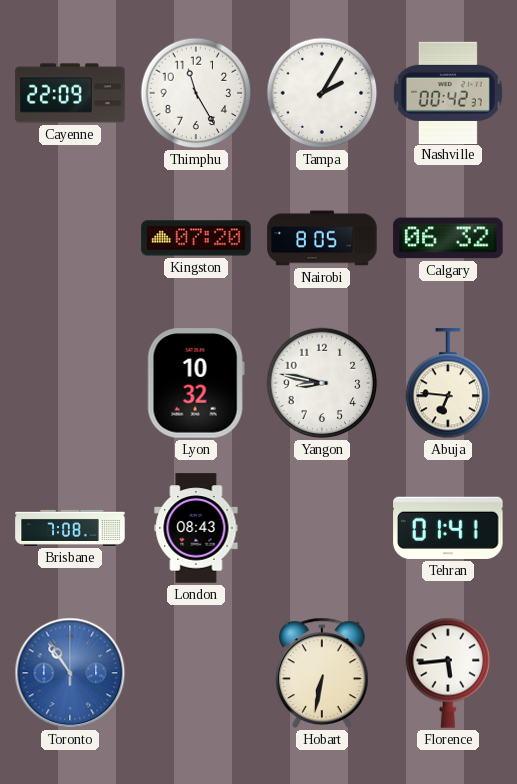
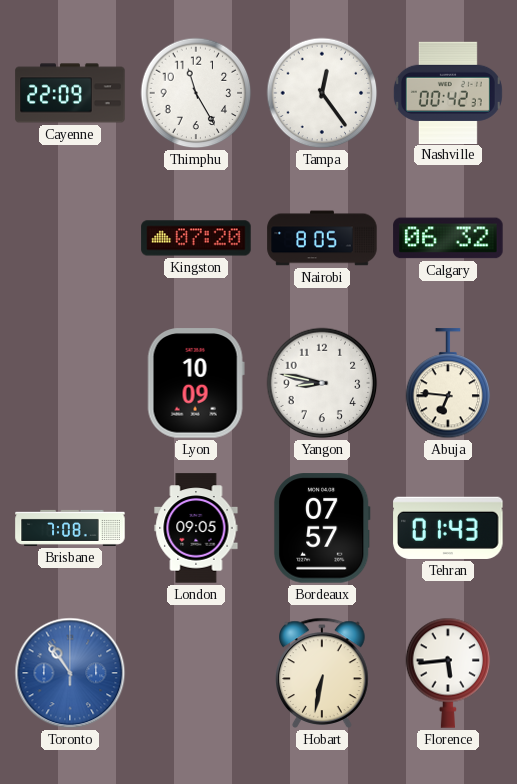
Tampa: 2:05 -> 12:24 (322, 93)
Lyon: 10:32 -> 10:09 (196, 383)
London: 08:43 -> 09:05 (196, 528)
Bordeaux: none -> 07:57 (322, 528)
Tehran: 01:41 -> 01:43 (448, 528)
